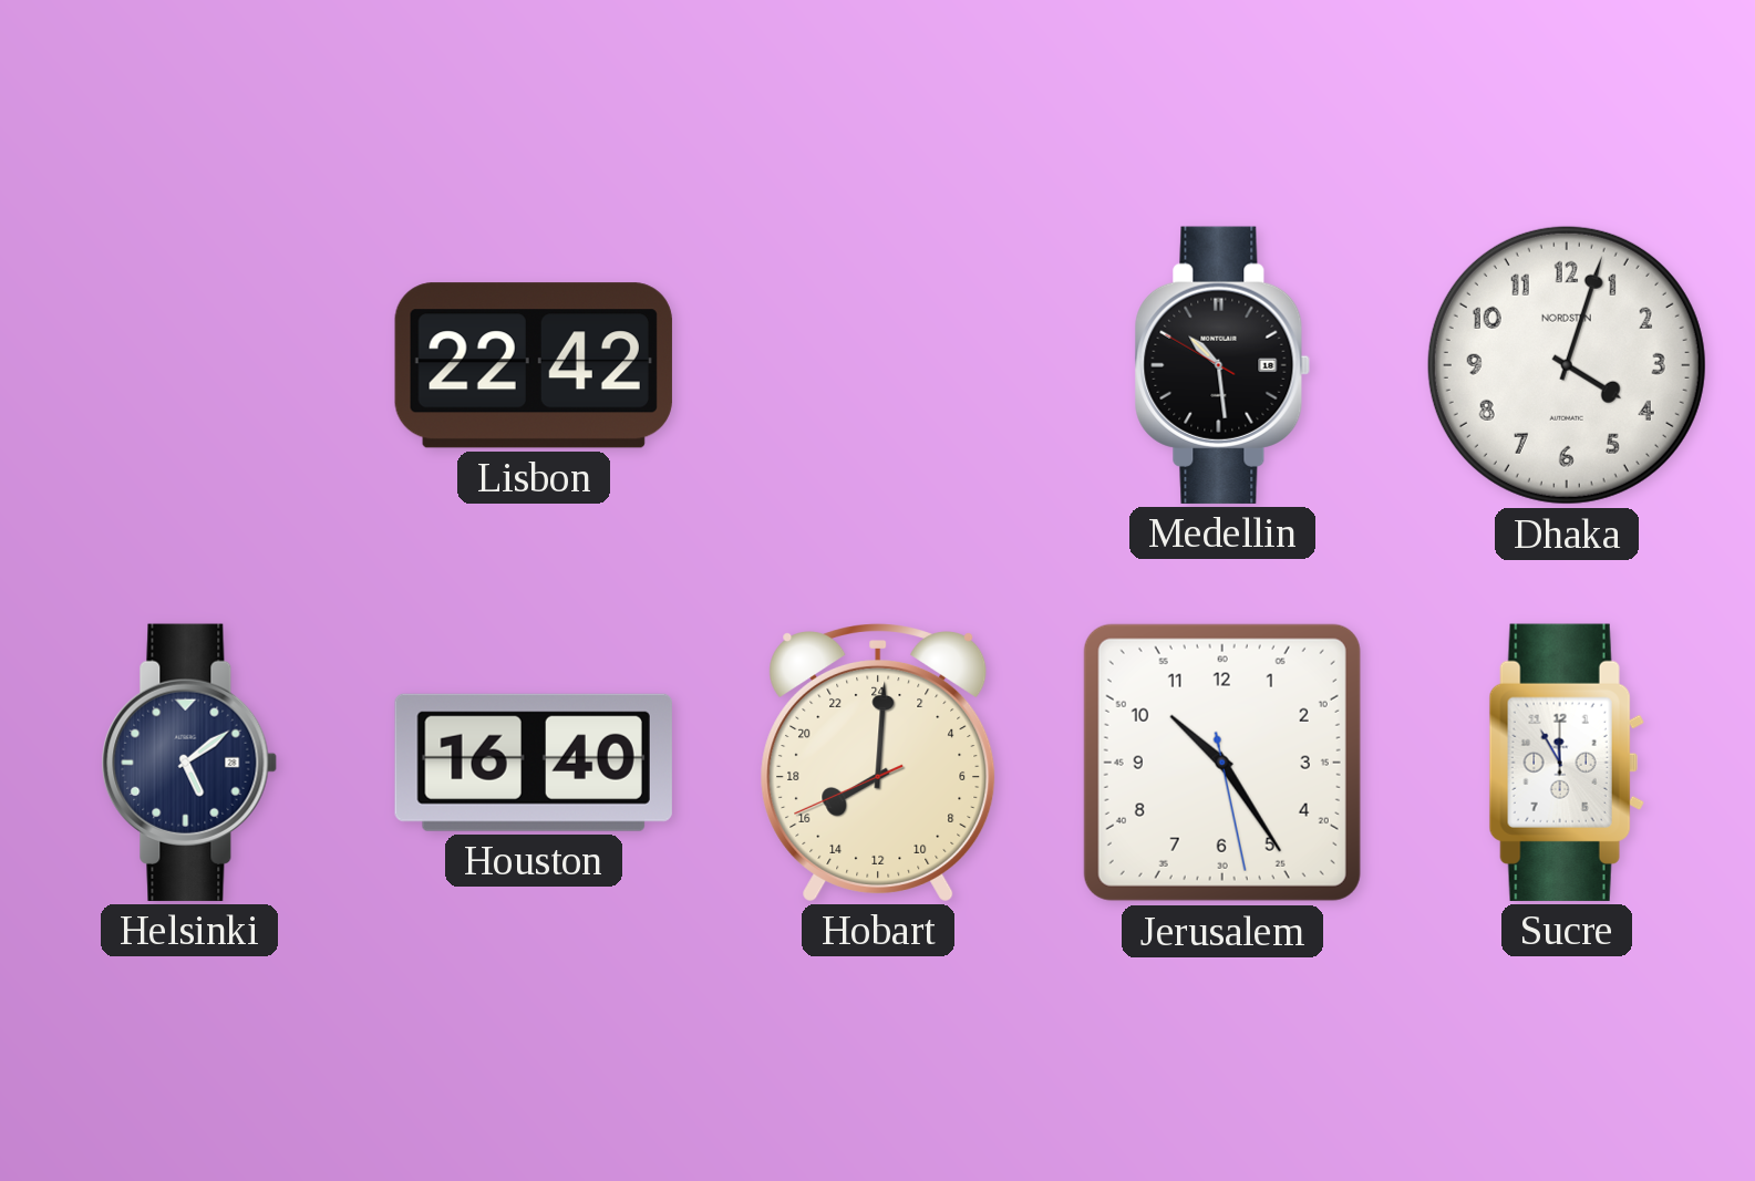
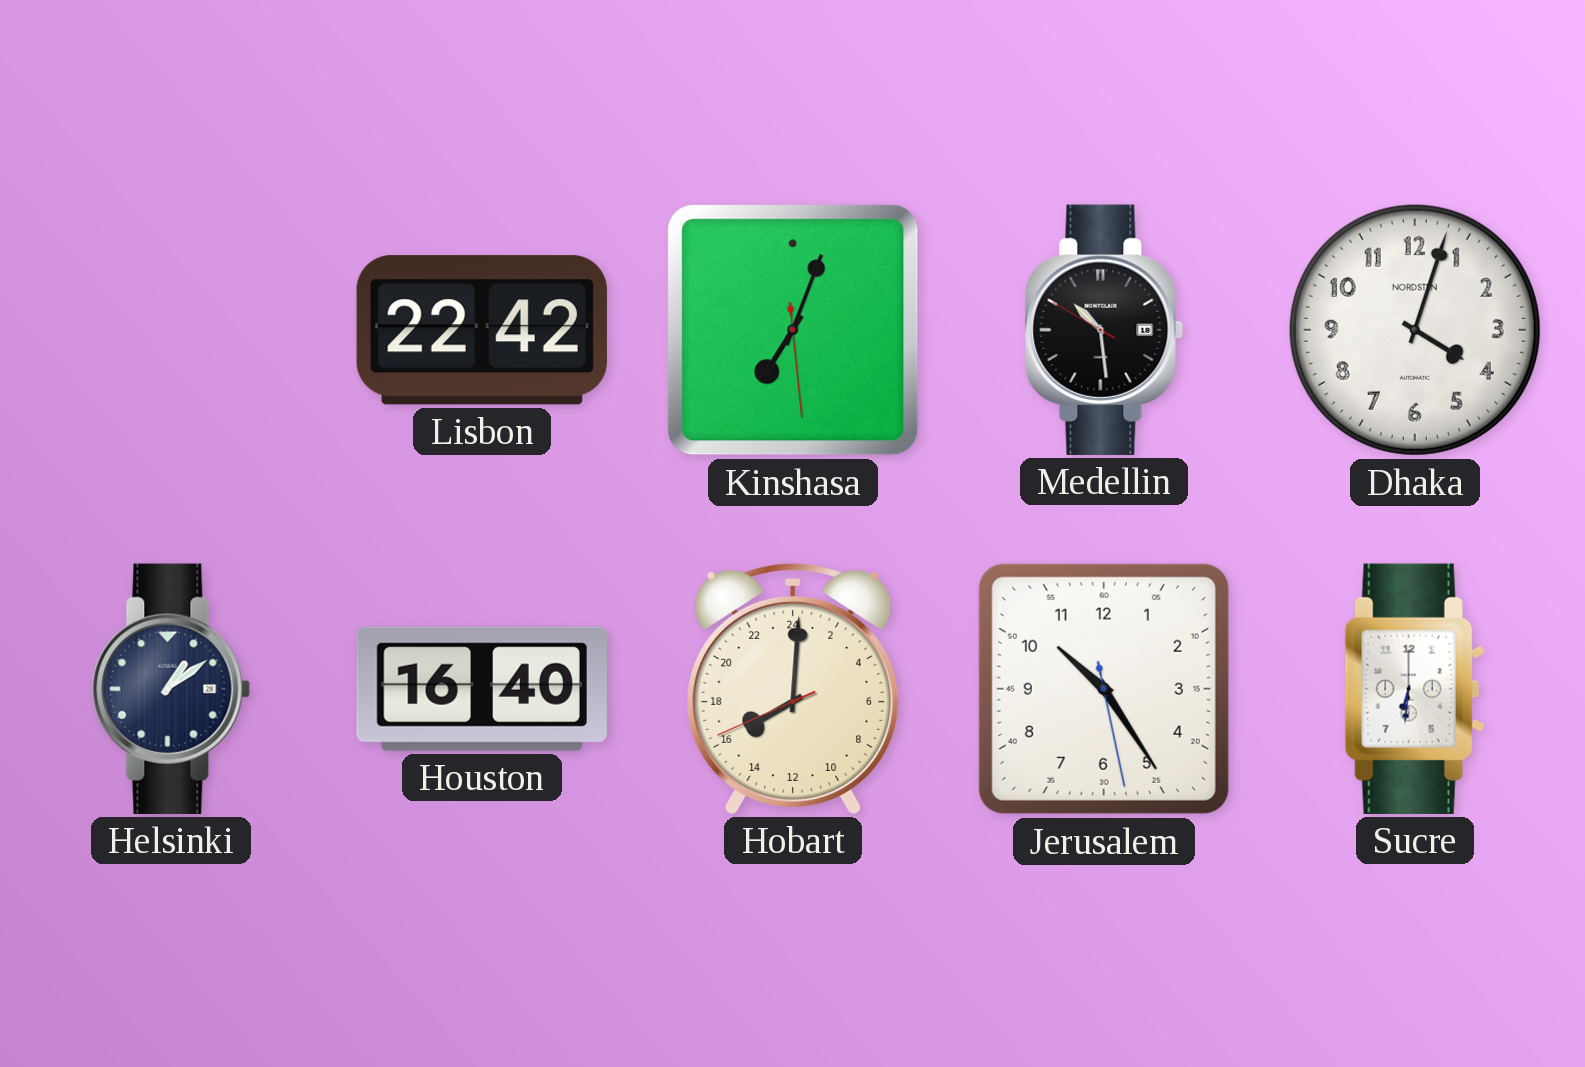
Kinshasa: none -> 7:03 (793, 330)
Helsinki: 5:09 -> 1:09 (171, 689)
Sucre: 11:55 -> 6:31 (1415, 689)
